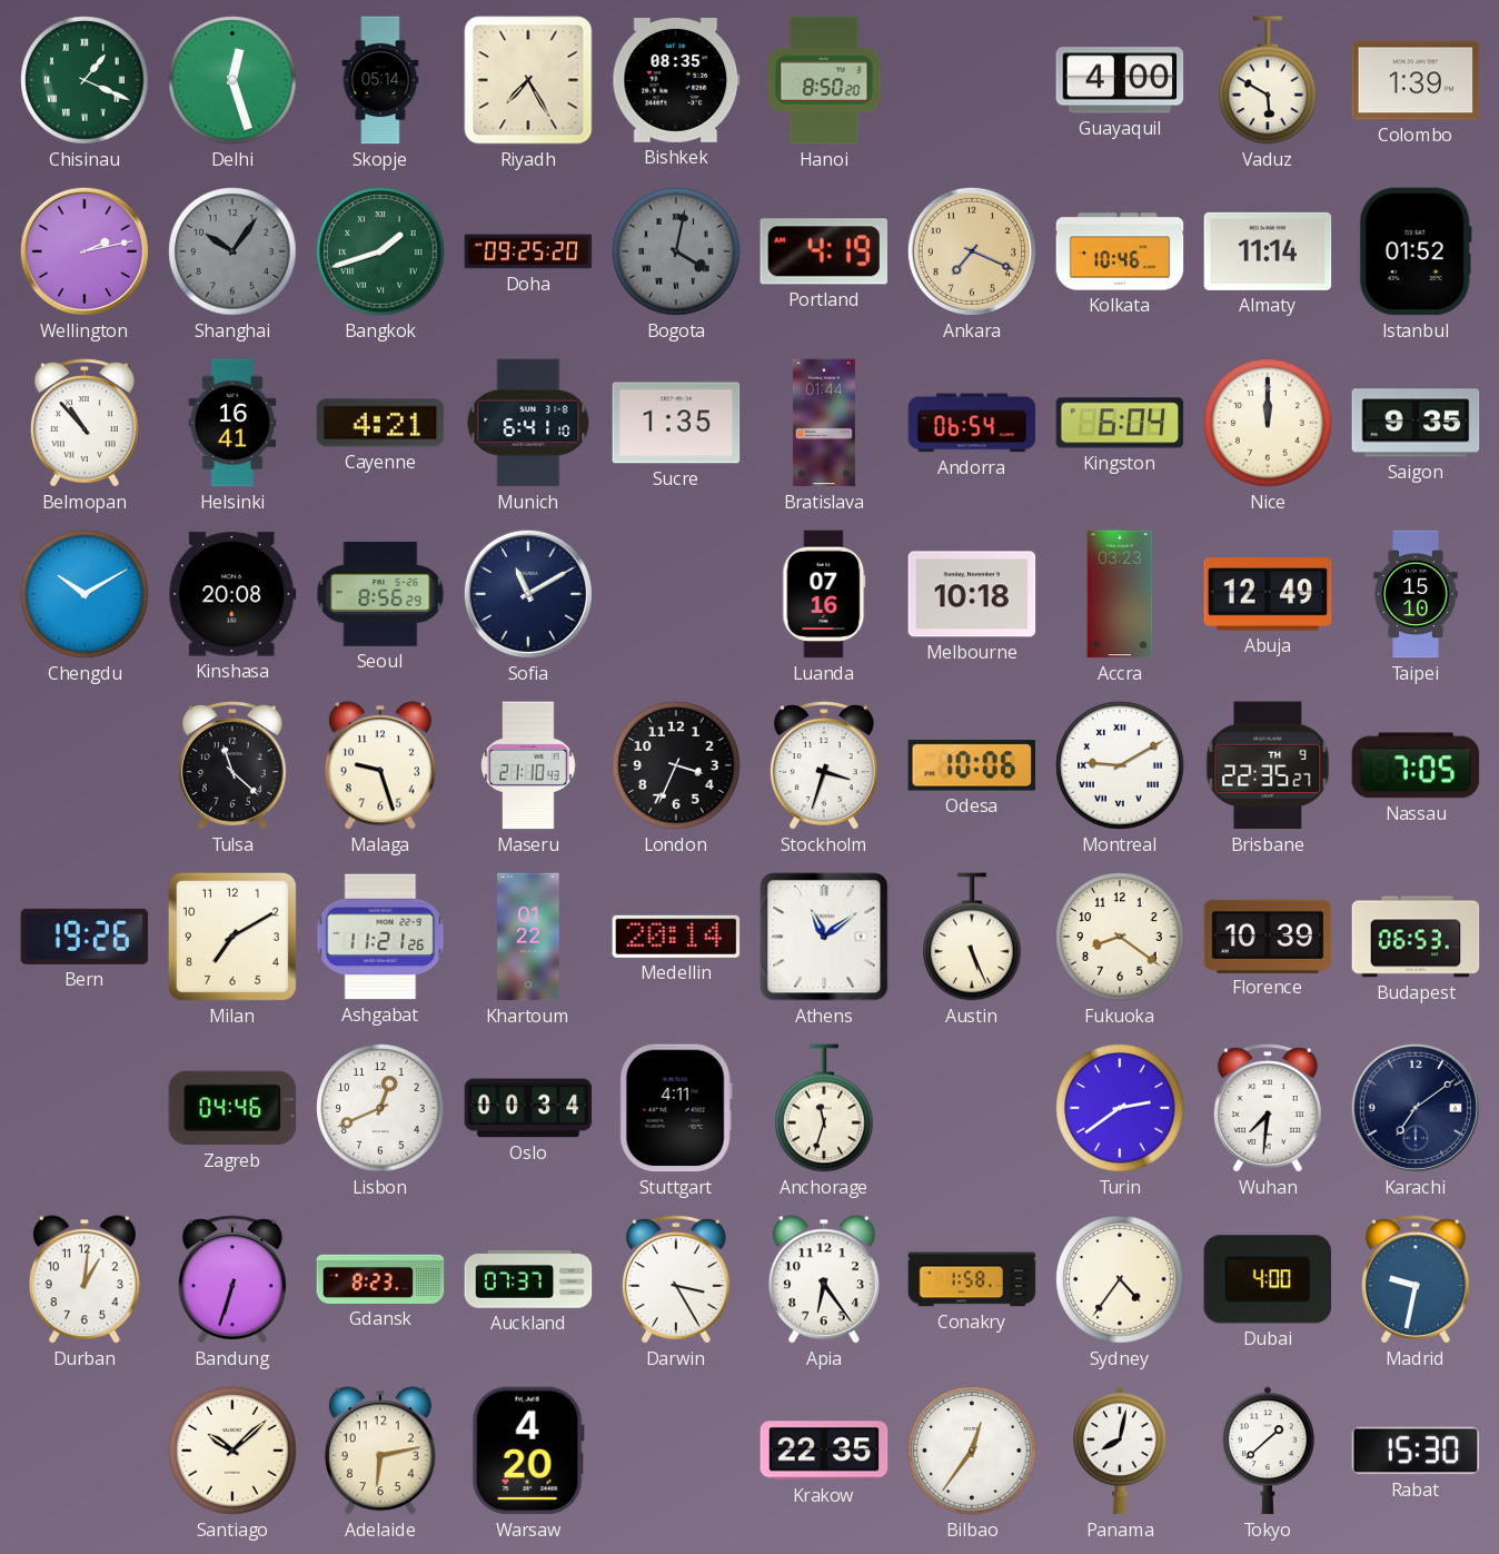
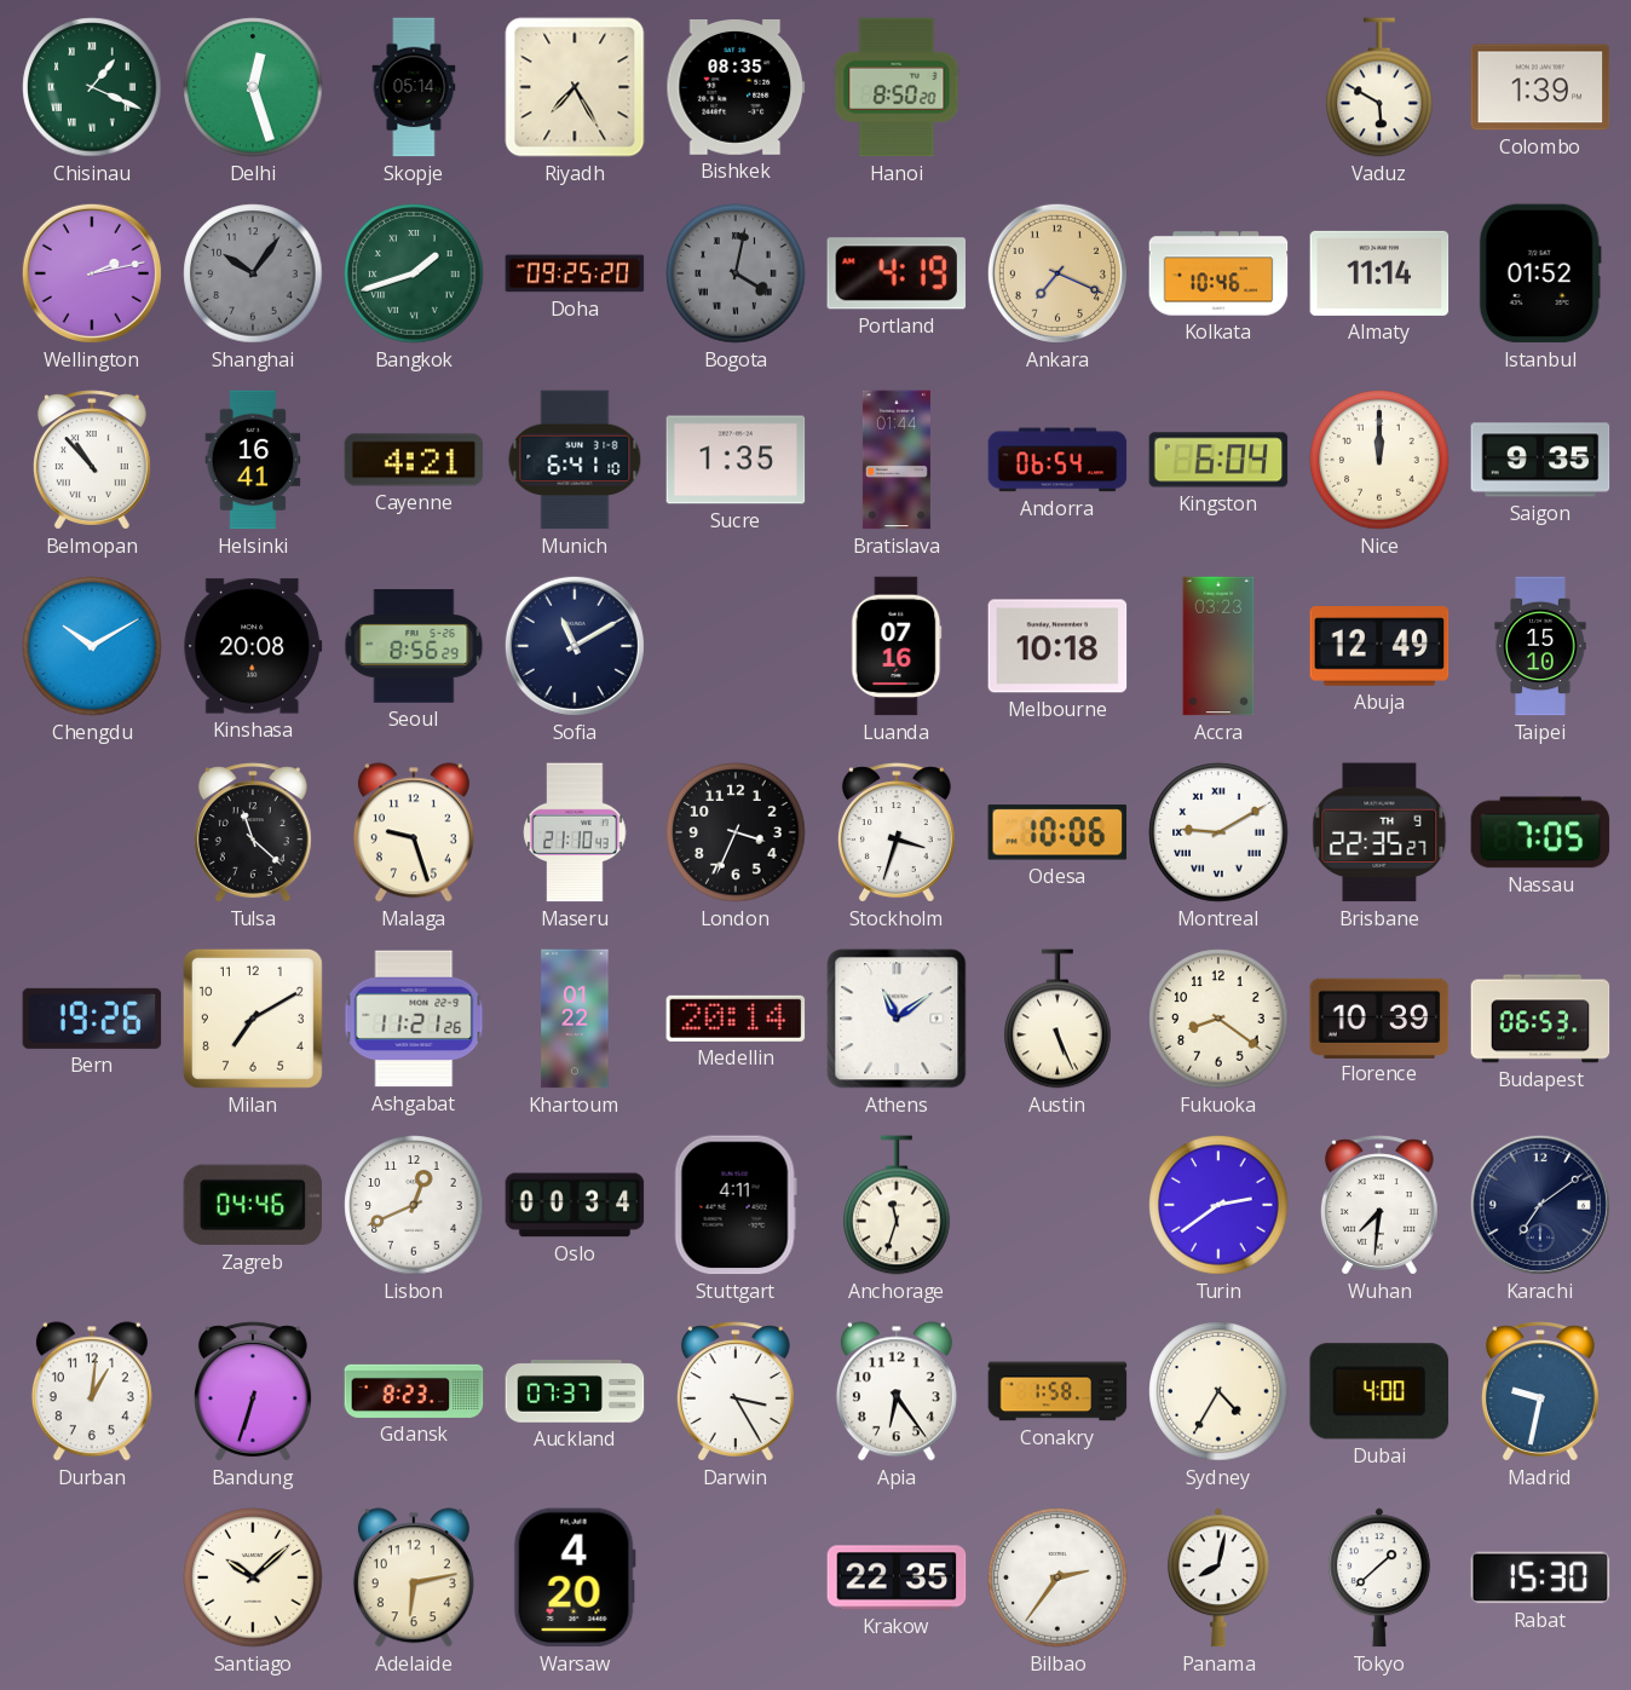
Guayaquil: 4:00 -> none (1120, 80)
Sydney: 4:36 -> 4:35 (1218, 1391)
Bilbao: 12:36 -> 2:36 (1057, 1577)
